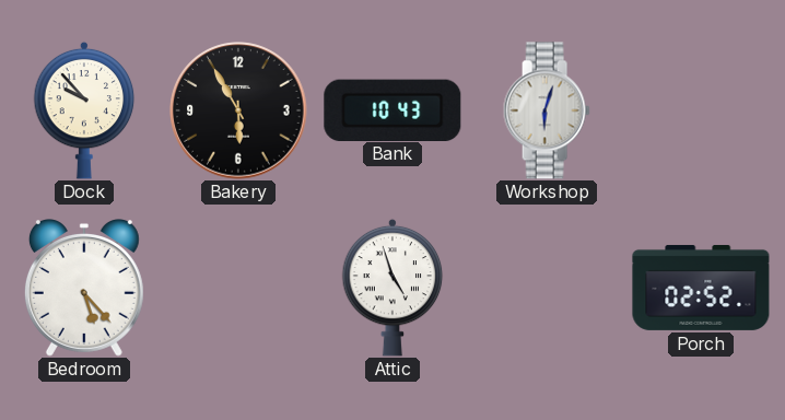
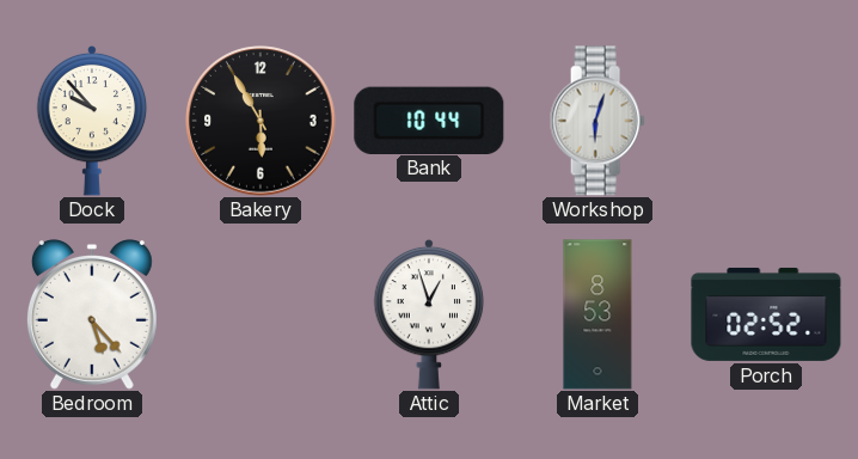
Bank: 10:43 -> 10:44 (429, 120)
Attic: 4:57 -> 12:57 (429, 314)
Market: none -> 8:53 (597, 314)
